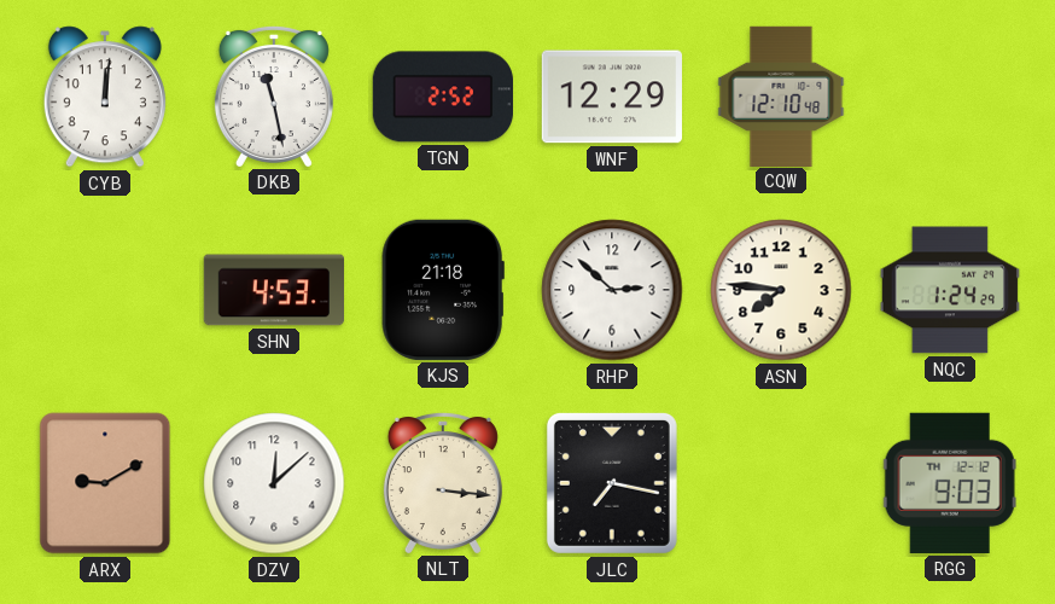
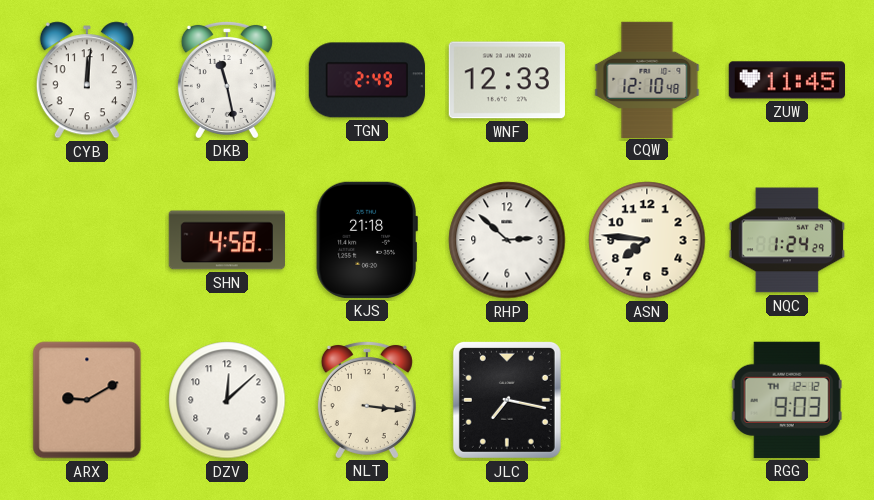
TGN: 2:52 -> 2:49 (367, 80)
WNF: 12:29 -> 12:33 (506, 80)
ZUW: none -> 11:45 (786, 80)
SHN: 4:53 -> 4:58 (226, 240)
